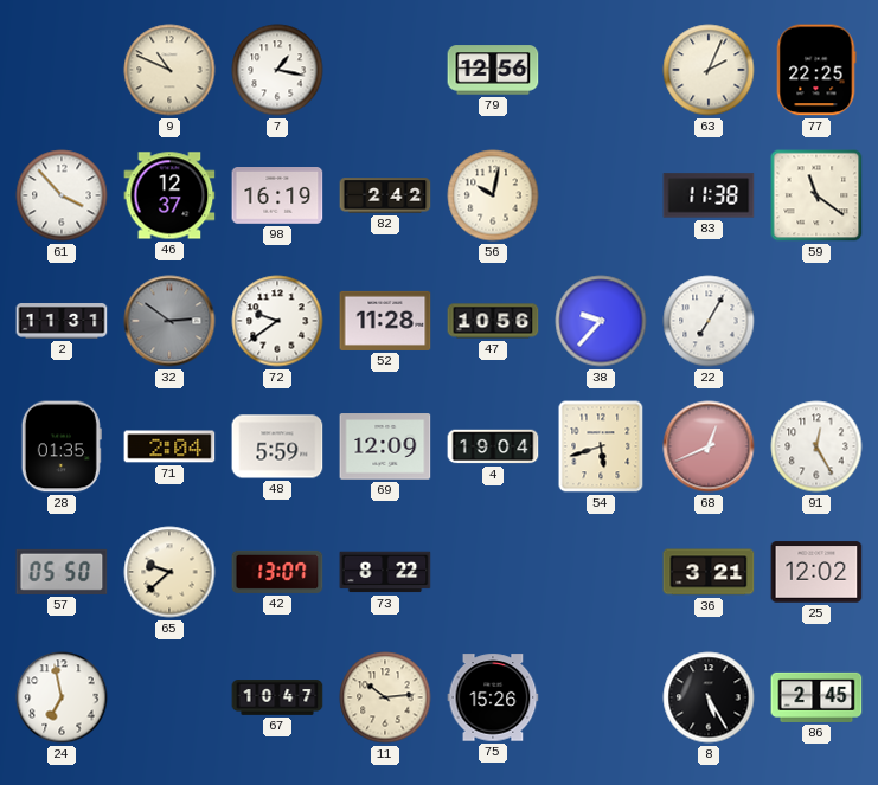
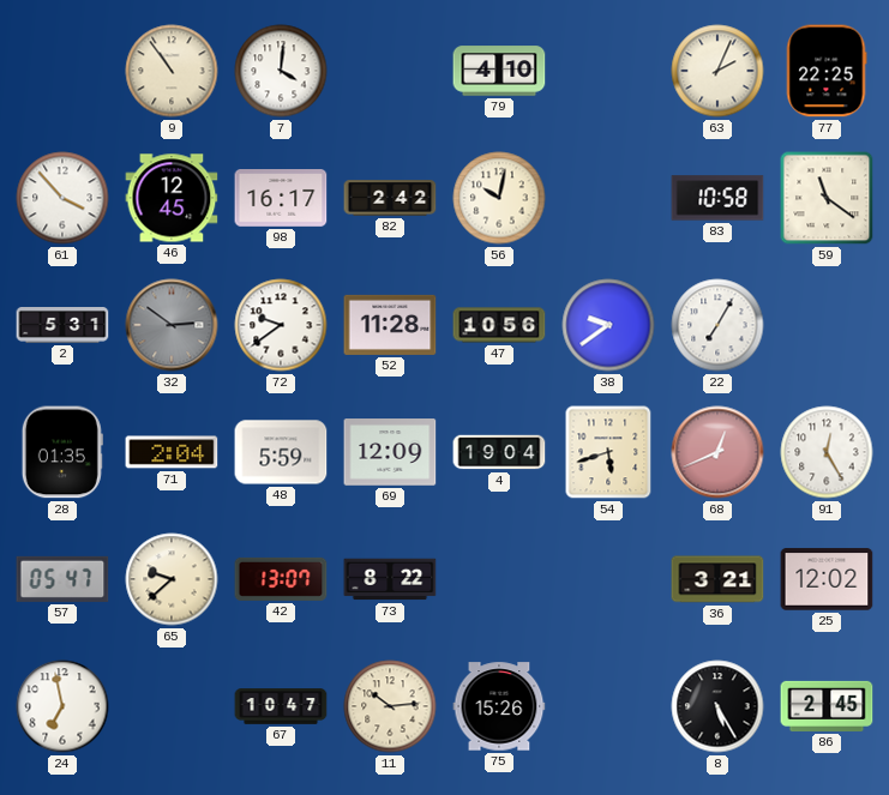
9: 10:49 -> 10:54 (172, 71)
7: 1:17 -> 4:01 (281, 71)
79: 12:56 -> 4:10 (499, 71)
46: 12:37 -> 12:45 (172, 198)
98: 16:19 -> 16:17 (281, 199)
83: 11:38 -> 10:58 (717, 198)
2: 11:31 -> 5:31 (62, 326)
38: 9:37 -> 9:39 (608, 325)
57: 05:50 -> 05:47 (62, 579)
